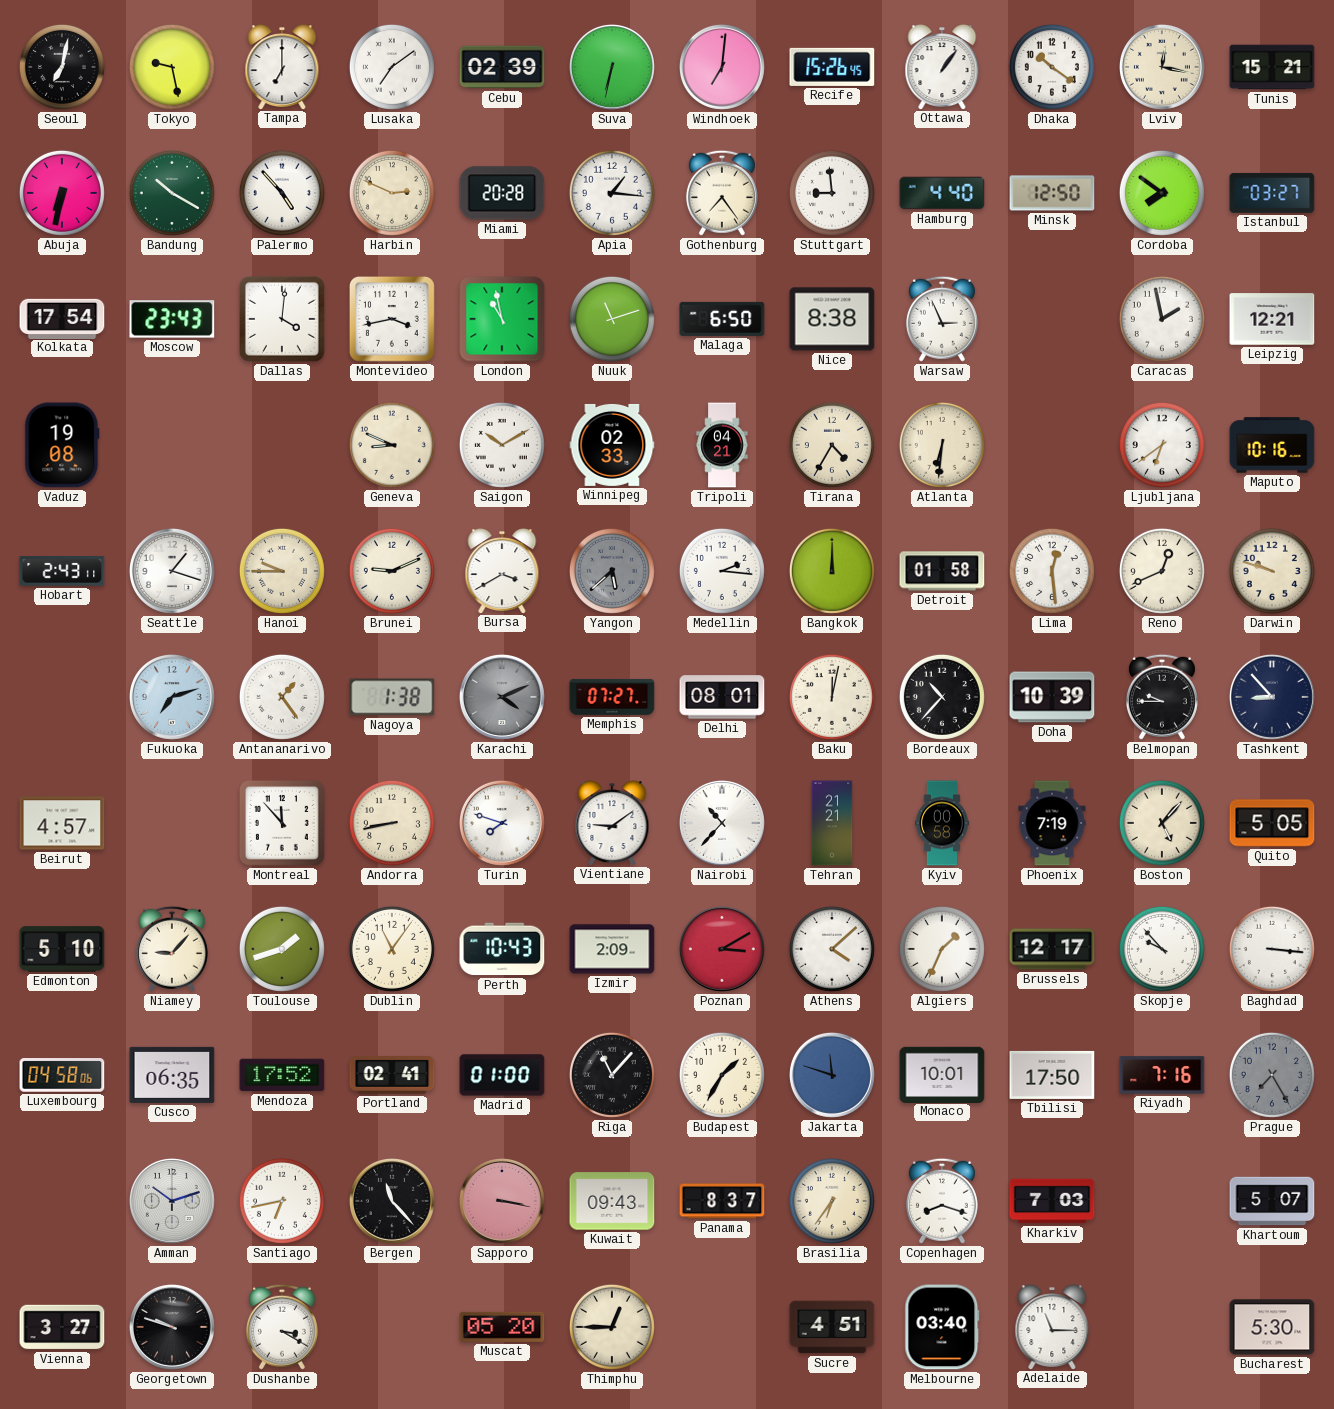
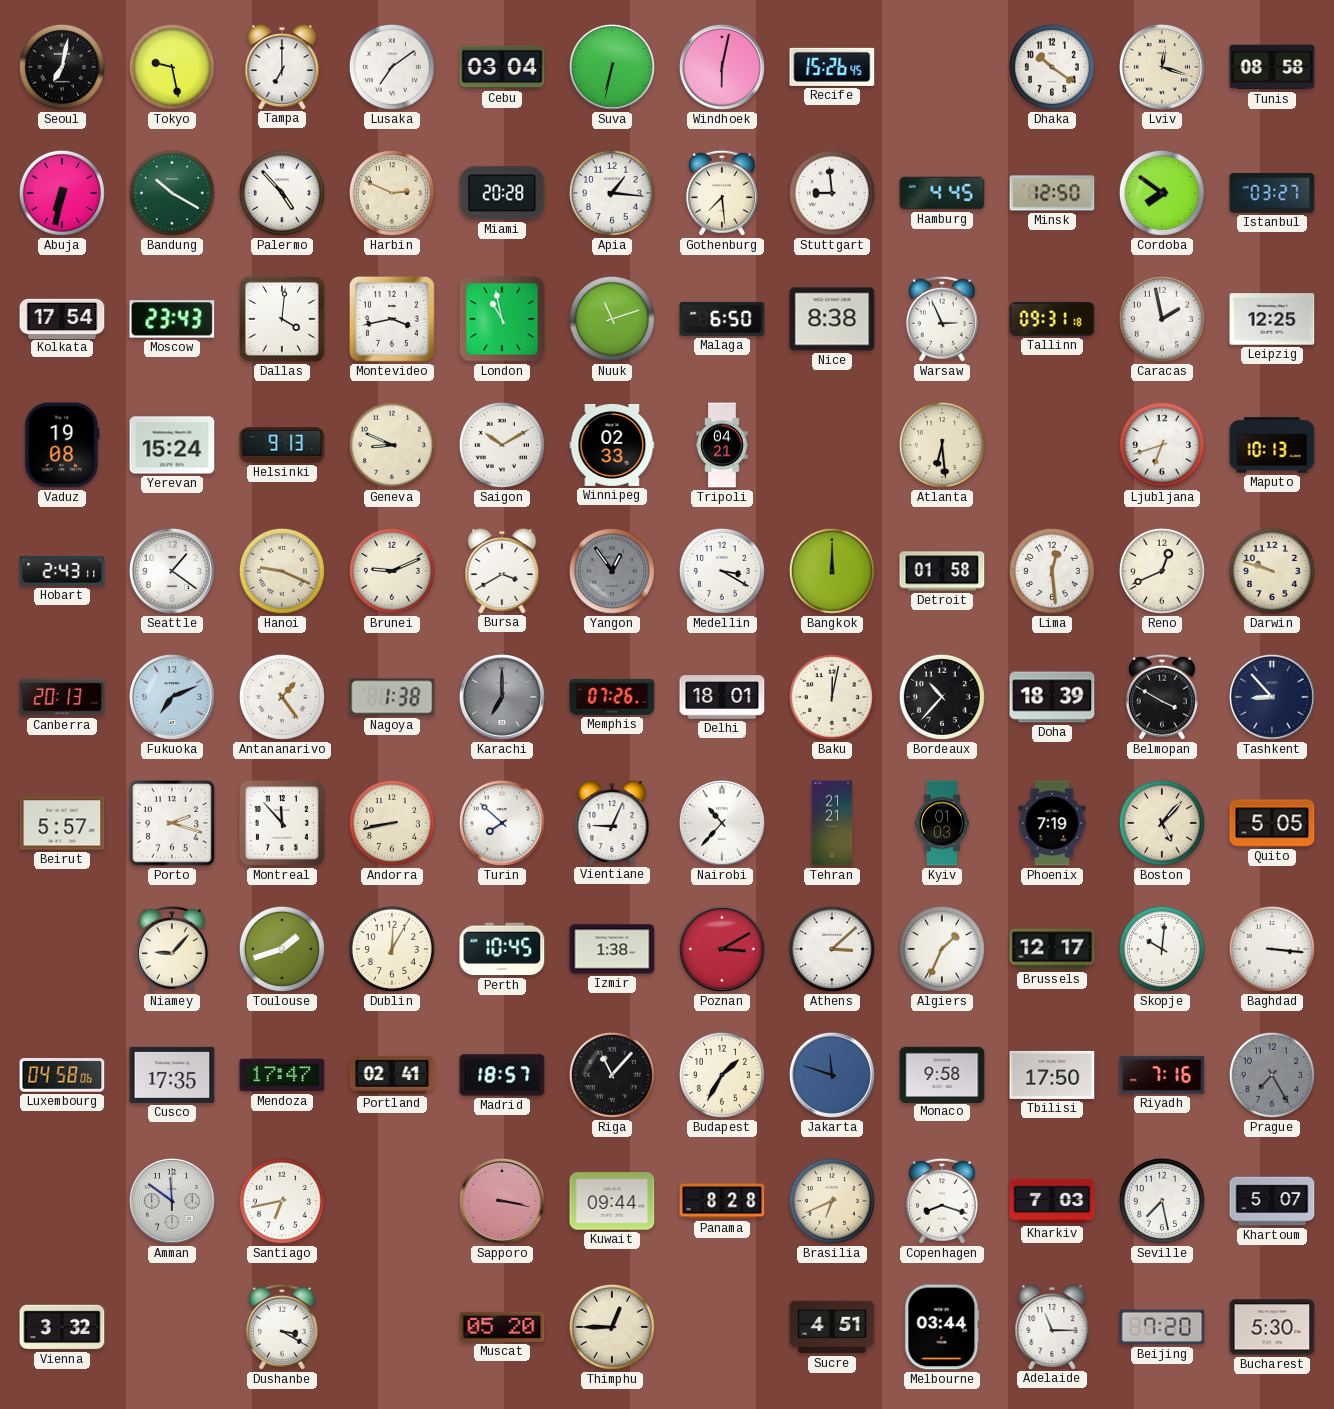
Cebu: 02:39 -> 03:04 (502, 67)
Windhoek: 7:01 -> 6:02 (722, 67)
Ottawa: 1:06 -> none (942, 67)
Lviv: 12:17 -> 12:18 (1162, 67)
Tunis: 15:21 -> 08:58 (1272, 67)
Gothenburg: 7:24 -> 7:29 (722, 193)
Hamburg: 4:40 -> 4:45 (942, 193)
Tallinn: none -> 09:31 (1052, 320)
Leipzig: 12:21 -> 12:25 (1272, 319)
Yerevan: none -> 15:24 (172, 445)
Helsinki: none -> 9:13 (282, 445)
Tirana: 4:35 -> none (832, 445)
Atlanta: 6:31 -> 6:29 (942, 445)
Ljubljana: 6:39 -> 6:42 (1162, 445)
Maputo: 10:16 -> 10:13 (1272, 445)
Seattle: 1:18 -> 1:21 (172, 571)
Hanoi: 9:45 -> 9:19 (282, 571)
Yangon: 5:38 -> 12:54 (612, 571)
Medellin: 2:16 -> 3:20 (722, 571)
Canberra: none -> 20:13 (62, 697)
Fukuoka: 7:12 -> 7:11 (172, 697)
Karachi: 4:11 -> 7:00 (502, 697)
Memphis: 07:27 -> 07:26 (612, 697)
Delhi: 08:01 -> 18:01 (722, 697)
Doha: 10:39 -> 18:39 (1052, 697)
Belmopan: 9:45 -> 3:50 (1162, 697)
Beirut: 4:57 -> 5:57 (62, 823)
Porto: none -> 2:18 (172, 823)
Turin: 7:48 -> 7:52 (502, 823)
Vientiane: 9:09 -> 9:04 (612, 823)
Kyiv: 00:58 -> 01:03 (942, 823)
Edmonton: 5:10 -> none (62, 949)
Dublin: 11:06 -> 12:05 (392, 949)
Perth: 10:43 -> 10:45 (502, 949)
Izmir: 2:09 -> 1:38 (612, 949)
Athens: 4:08 -> 3:08 (832, 949)
Skopje: 9:53 -> 10:01 (1162, 949)
Cusco: 06:35 -> 17:35 (172, 1075)
Mendoza: 17:52 -> 17:47 (282, 1075)
Madrid: 01:00 -> 18:57 (502, 1075)
Monaco: 10:01 -> 9:58 (942, 1074)
Amman: 10:12 -> 11:51 (172, 1201)
Bergen: 11:23 -> none (392, 1201)
Kuwait: 09:43 -> 09:44 (612, 1201)
Panama: 8:37 -> 8:28 (722, 1201)
Brasilia: 6:36 -> 6:41 (832, 1201)
Seville: none -> 7:28 (1162, 1201)
Vienna: 3:27 -> 3:32 (62, 1327)
Georgetown: 9:48 -> none (172, 1327)
Melbourne: 03:40 -> 03:44 (942, 1327)
Beijing: none -> 7:20 (1162, 1327)
